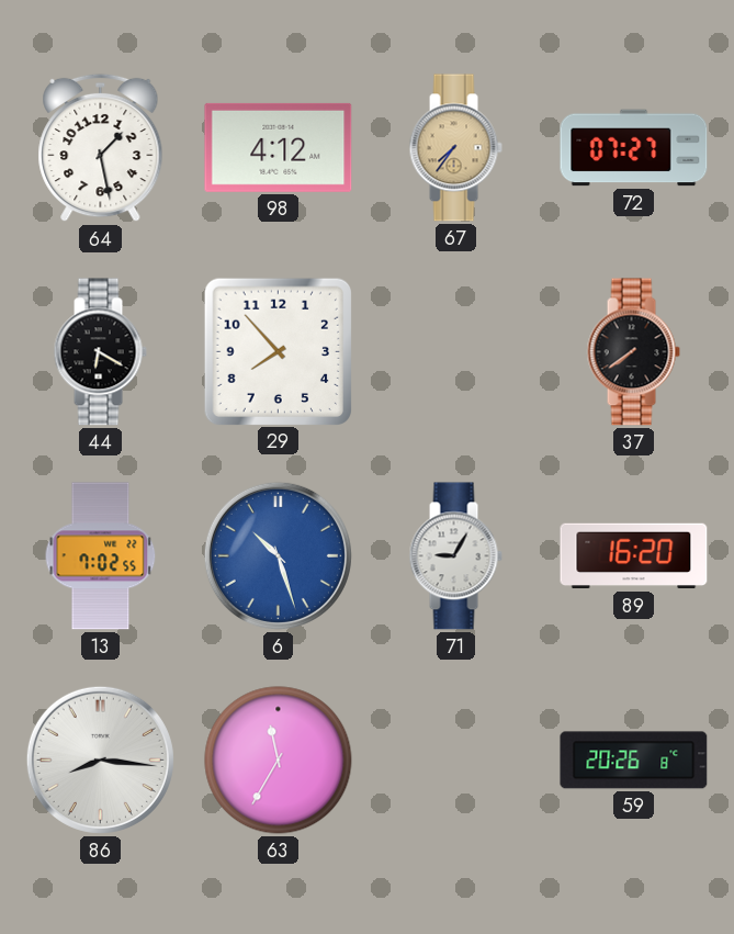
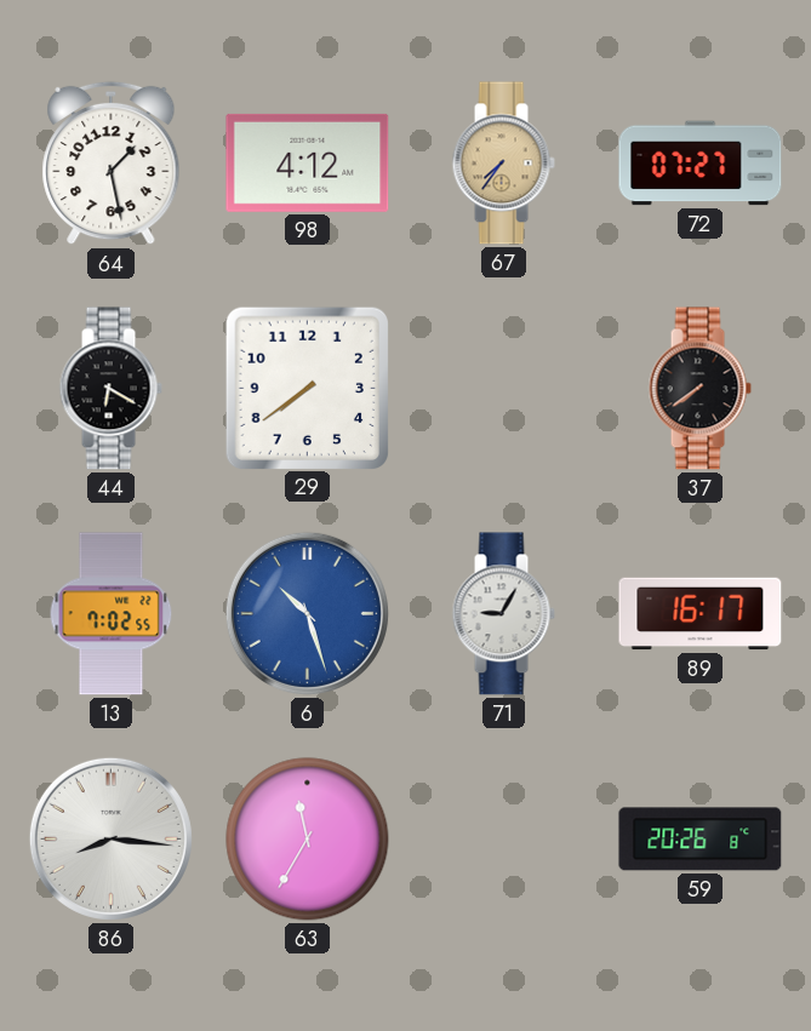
29: 7:53 -> 7:39 (307, 388)
89: 16:20 -> 16:17 (701, 614)
